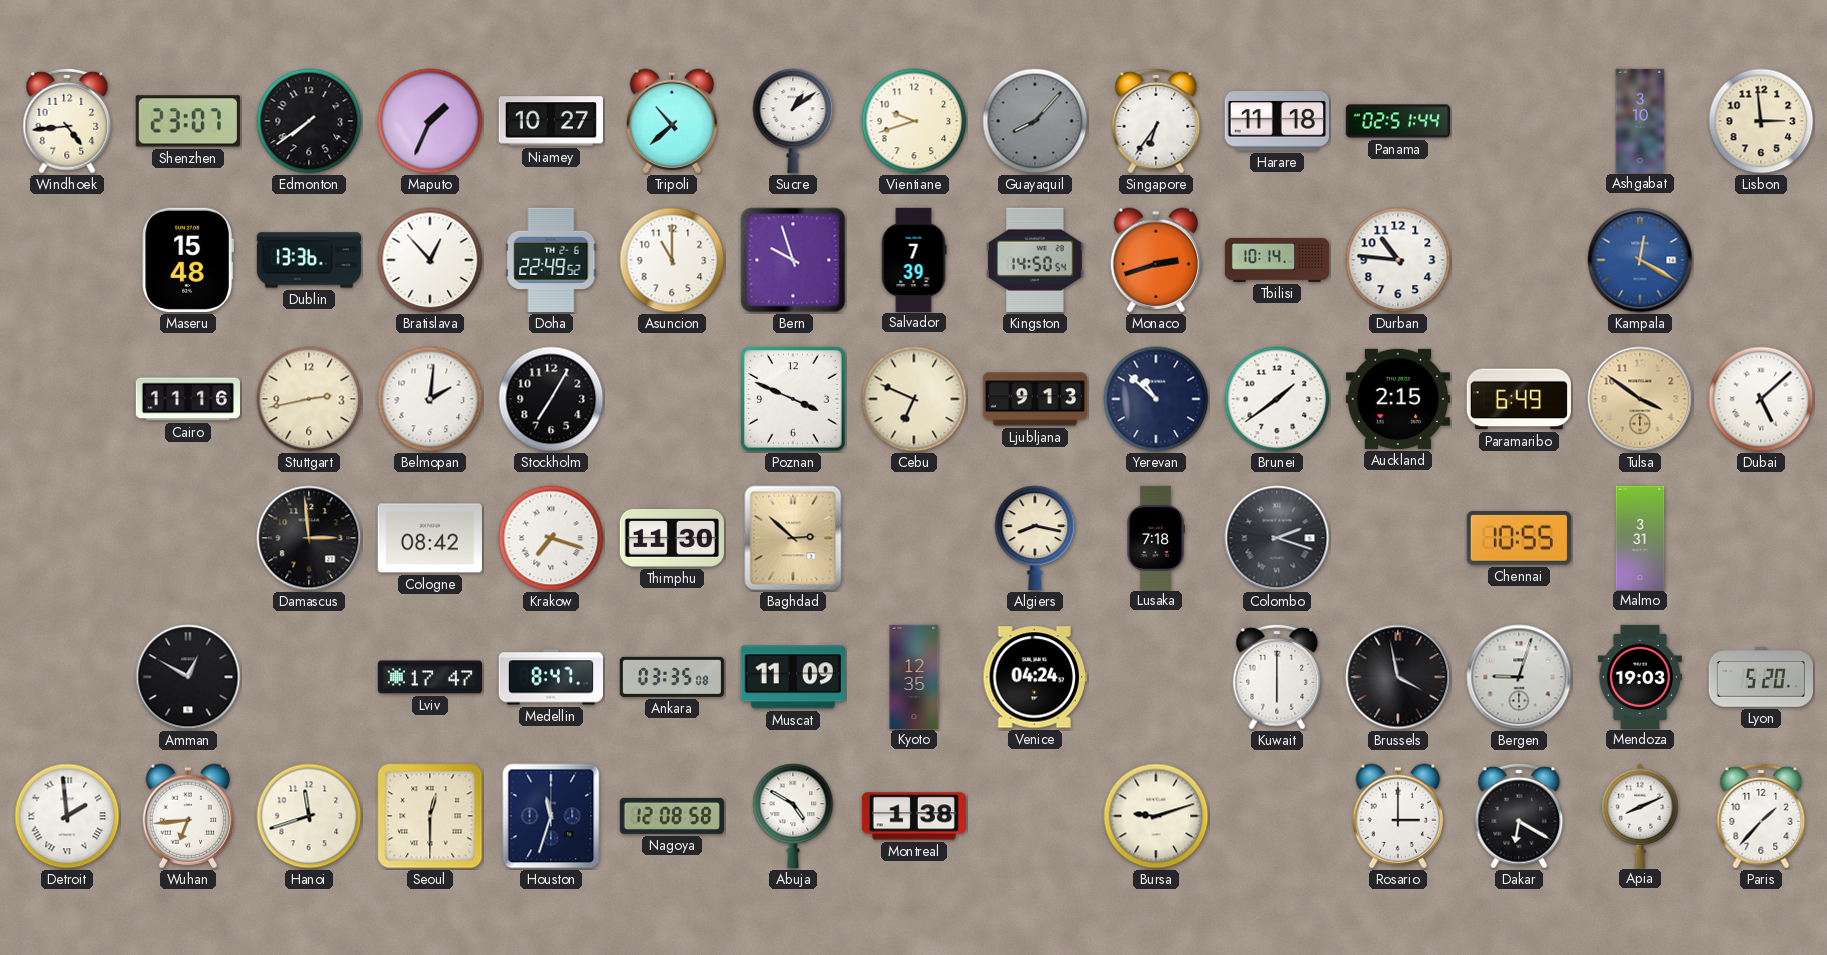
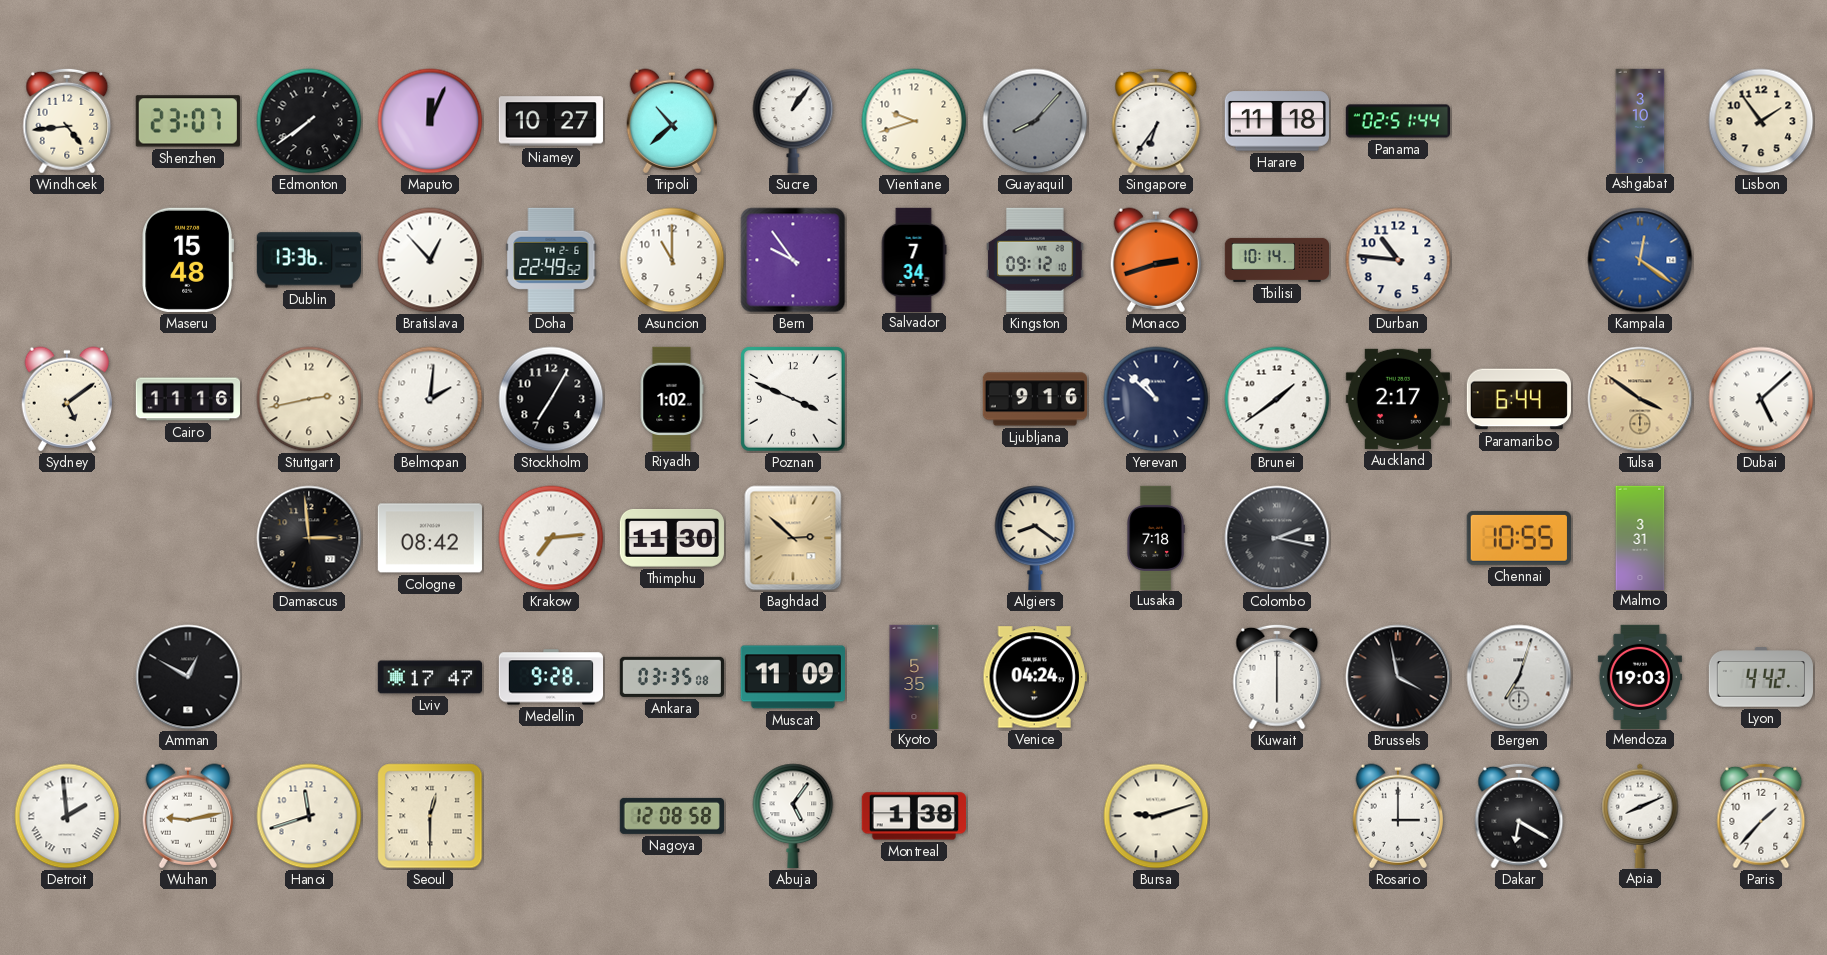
Maputo: 1:34 -> 12:04 (430, 121)
Sucre: 1:09 -> 1:06 (793, 121)
Lisbon: 2:59 -> 1:54 (1761, 121)
Bern: 9:57 -> 9:54 (793, 260)
Salvador: 7:39 -> 7:34 (914, 259)
Kingston: 14:50 -> 09:12 (1035, 260)
Kampala: 12:20 -> 12:21 (1640, 260)
Sydney: none -> 5:09 (66, 399)
Riyadh: none -> 1:02 (672, 398)
Cebu: 6:49 -> none (914, 399)
Ljubljana: 9:13 -> 9:16 (1034, 399)
Auckland: 2:15 -> 2:17 (1398, 399)
Paramaribo: 6:49 -> 6:44 (1518, 399)
Krakow: 7:18 -> 7:14 (551, 538)
Algiers: 8:17 -> 8:21 (1035, 538)
Colombo: 2:18 -> 2:17 (1277, 538)
Medellin: 8:47 -> 9:28 (550, 677)
Kyoto: 12:35 -> 5:35 (914, 676)
Bergen: 9:03 -> 7:03 (1519, 677)
Lyon: 5:20 -> 4:42 (1760, 677)
Wuhan: 6:44 -> 9:13 (187, 816)
Houston: 11:33 -> none (551, 816)
Abuja: 4:50 -> 5:06 (793, 816)
